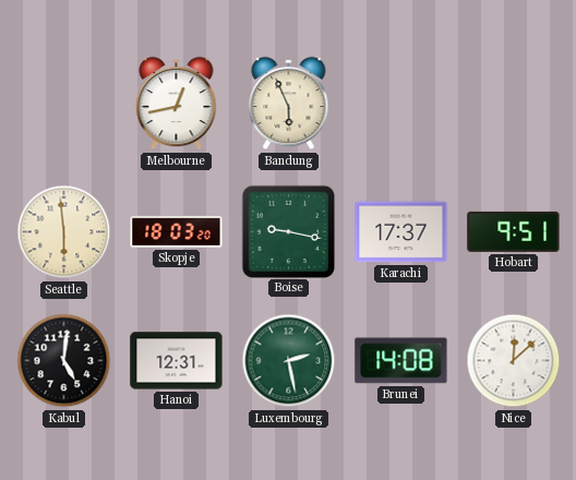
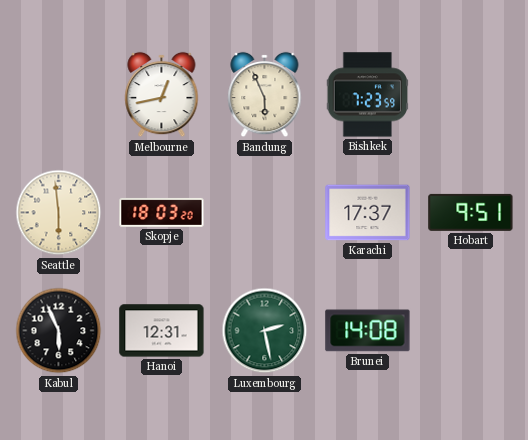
Bishkek: none -> 7:23 (368, 95)
Boise: 9:17 -> none (288, 231)
Kabul: 5:01 -> 5:56 (59, 331)
Nice: 12:08 -> none (514, 361)
